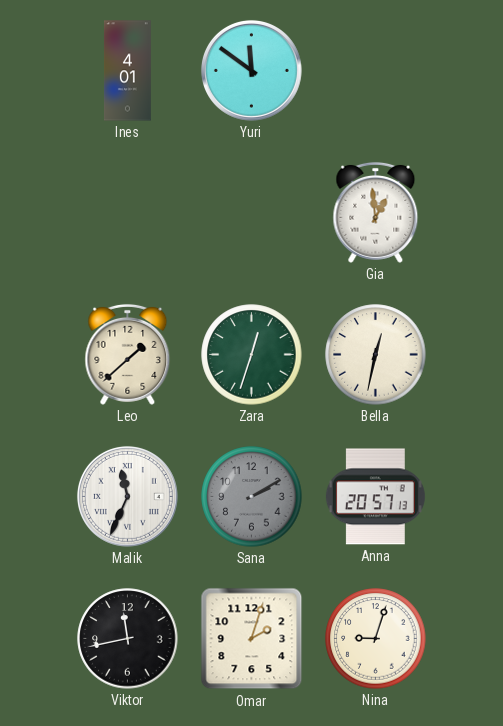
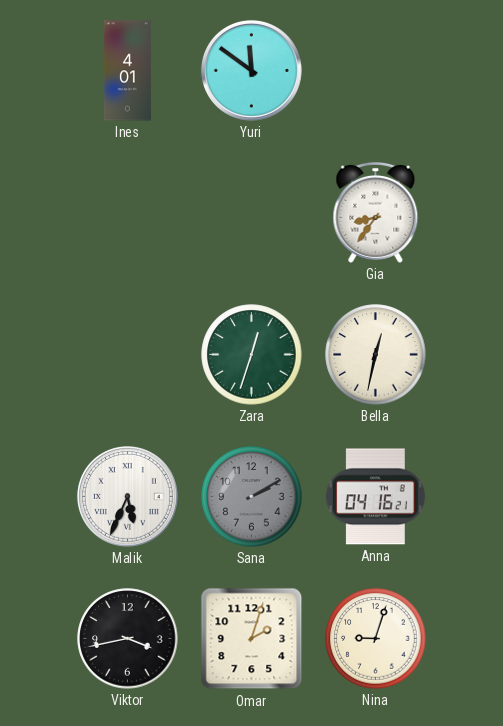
Gia: 12:59 -> 8:36 (376, 212)
Leo: 1:38 -> none (128, 354)
Malik: 11:34 -> 5:34 (127, 496)
Anna: 20:57 -> 04:16 (375, 497)
Viktor: 11:43 -> 3:43 (128, 639)
